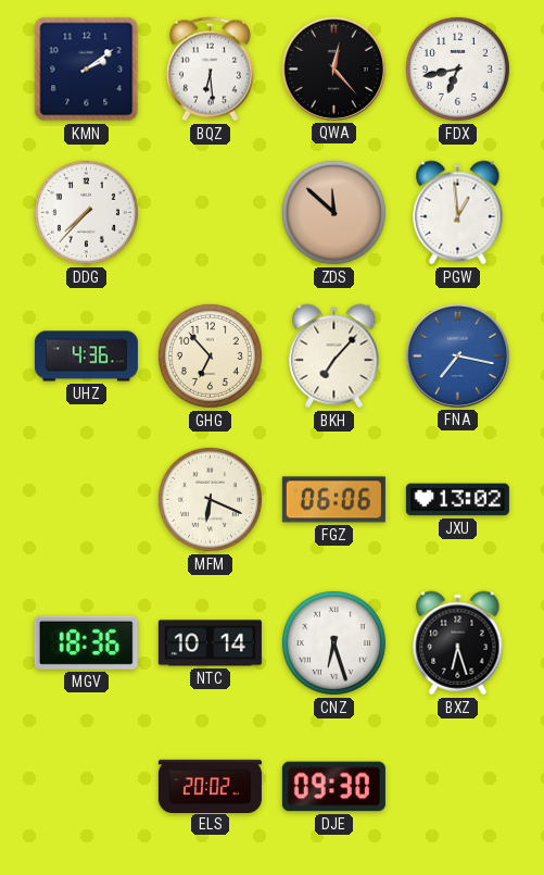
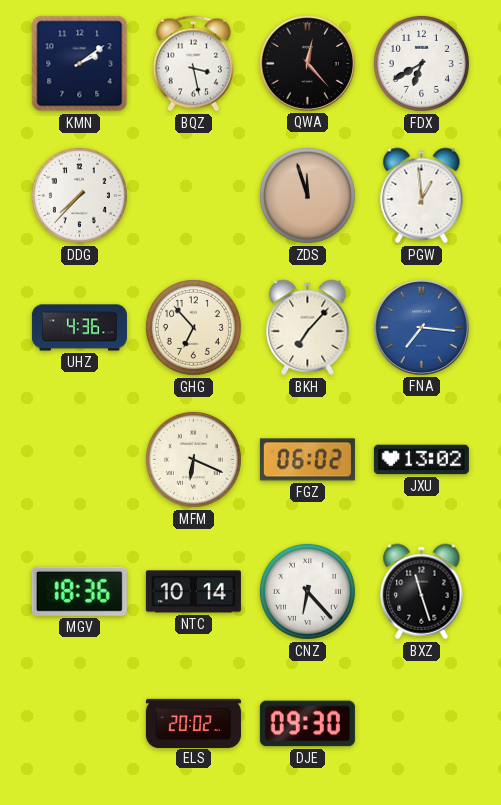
BQZ: 6:29 -> 3:28 (193, 64)
FDX: 6:43 -> 6:40 (421, 63)
ZDS: 11:52 -> 11:57 (307, 195)
FNA: 7:17 -> 7:16 (421, 327)
FGZ: 06:06 -> 06:02 (307, 460)
CNZ: 6:27 -> 6:23 (307, 591)
BXZ: 6:27 -> 11:27 (422, 592)
